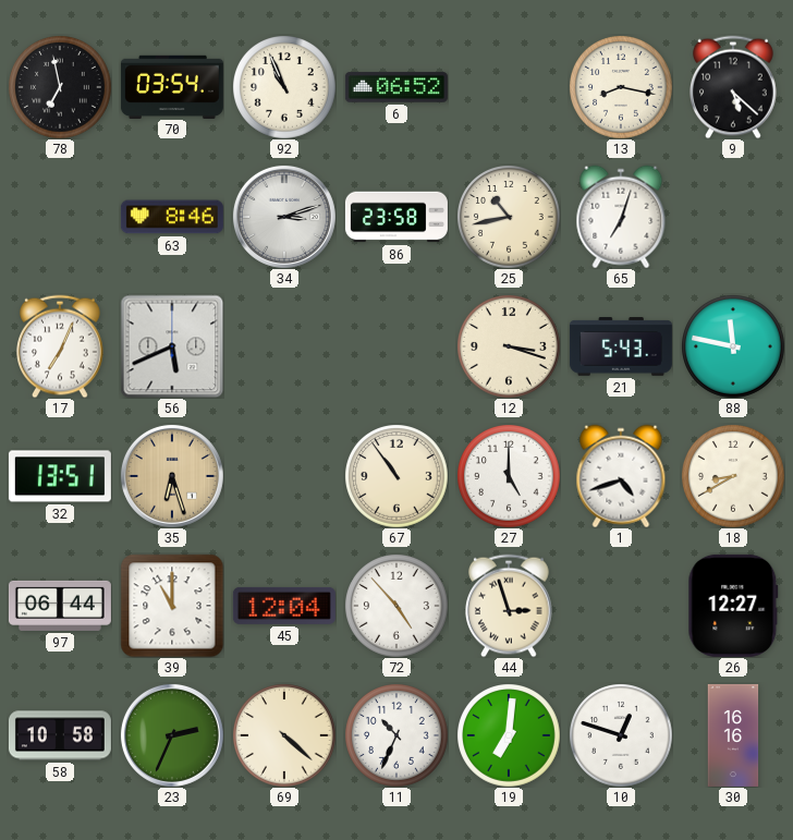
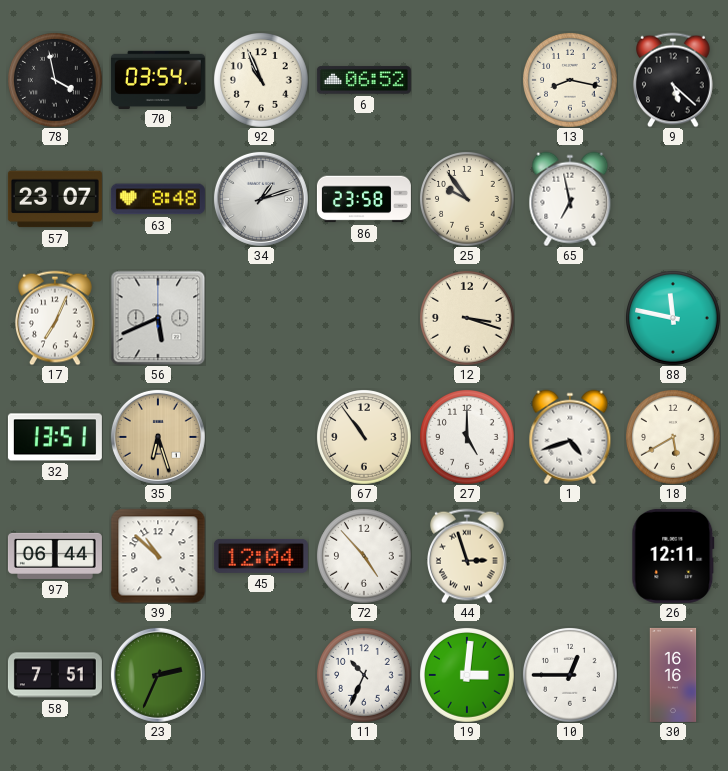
78: 6:58 -> 3:58 (55, 80)
57: none -> 23:07 (55, 199)
63: 8:46 -> 8:48 (158, 199)
34: 3:12 -> 1:12 (261, 199)
25: 10:43 -> 9:54 (467, 199)
65: 7:03 -> 6:58 (570, 199)
21: 5:43 -> none (621, 346)
18: 8:40 -> 5:40 (673, 437)
39: 11:00 -> 10:52 (158, 556)
26: 12:27 -> 12:11 (673, 556)
58: 10:58 -> 7:51 (55, 675)
69: 4:22 -> none (284, 735)
19: 7:01 -> 3:01 (467, 675)
10: 12:48 -> 12:45 (570, 675)
